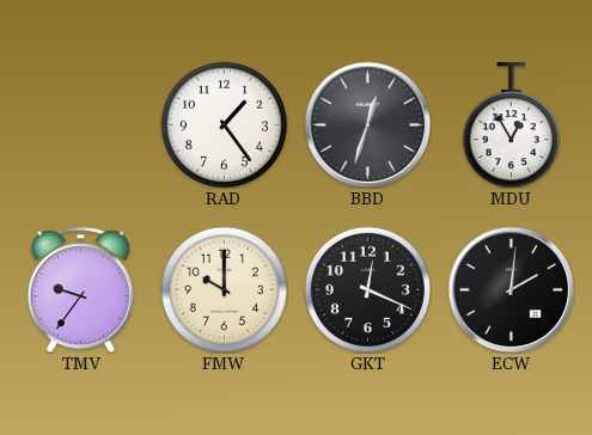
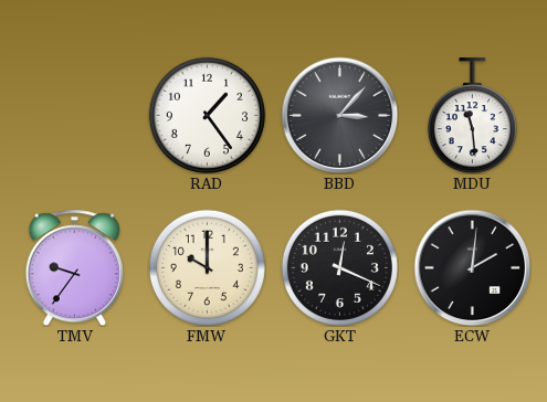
BBD: 12:33 -> 3:07 (339, 115)
MDU: 12:55 -> 11:29 (472, 116)
